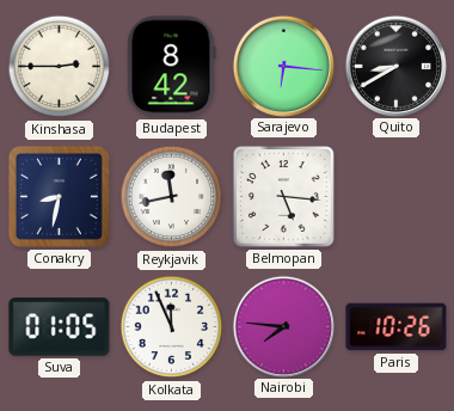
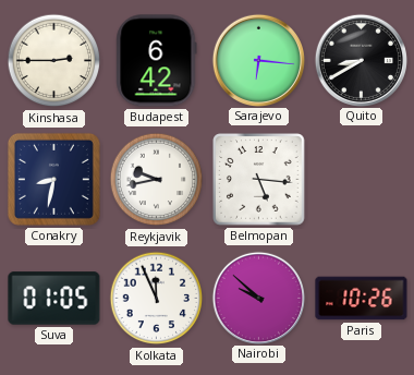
Budapest: 8:42 -> 6:42 (157, 61)
Reykjavik: 11:43 -> 9:43 (157, 180)
Nairobi: 7:46 -> 9:52 (258, 298)
